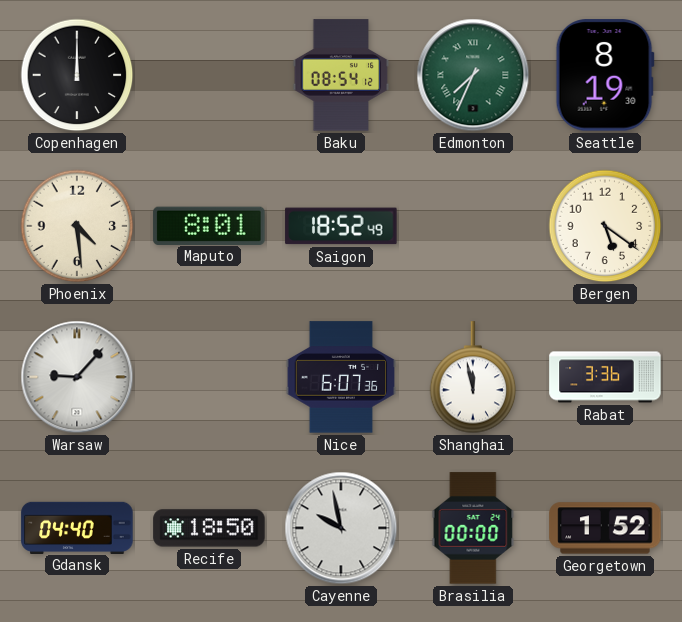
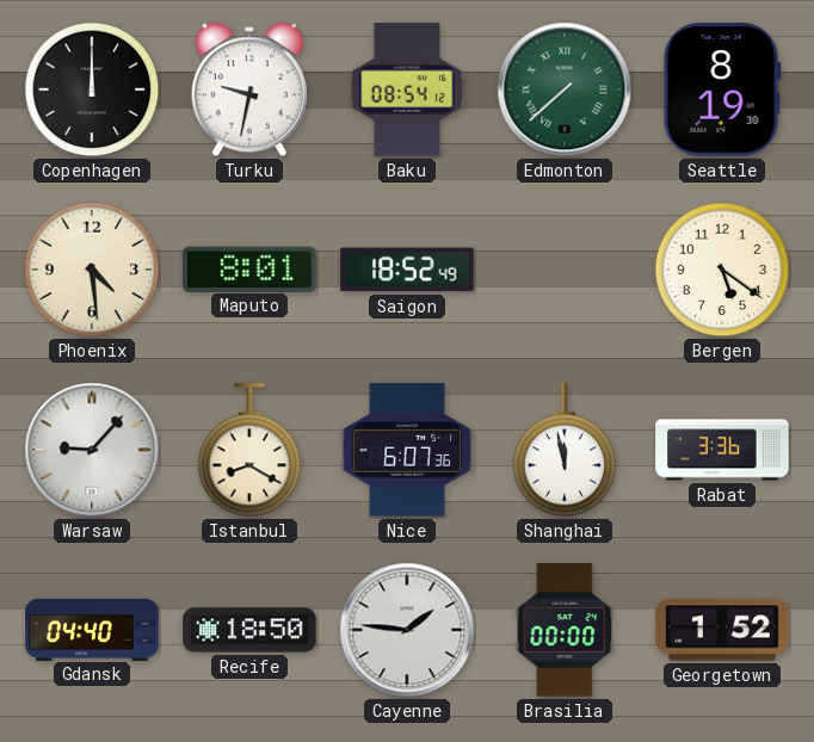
Turku: none -> 9:32 (249, 89)
Edmonton: 7:34 -> 7:38 (565, 89)
Istanbul: none -> 8:20 (249, 451)
Cayenne: 9:58 -> 1:46 (407, 630)
